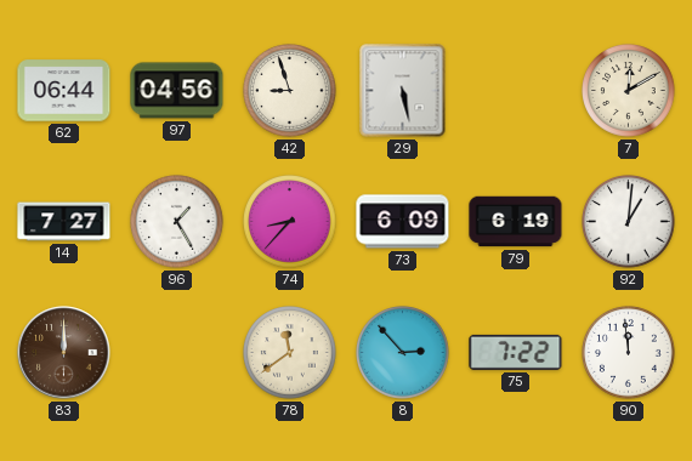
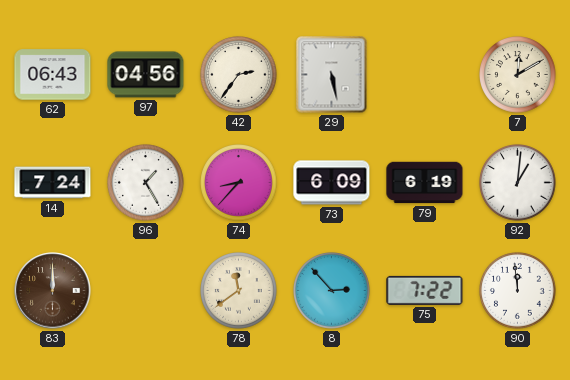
62: 06:44 -> 06:43 (53, 75)
42: 8:57 -> 2:36 (239, 75)
14: 7:27 -> 7:24 (53, 183)
